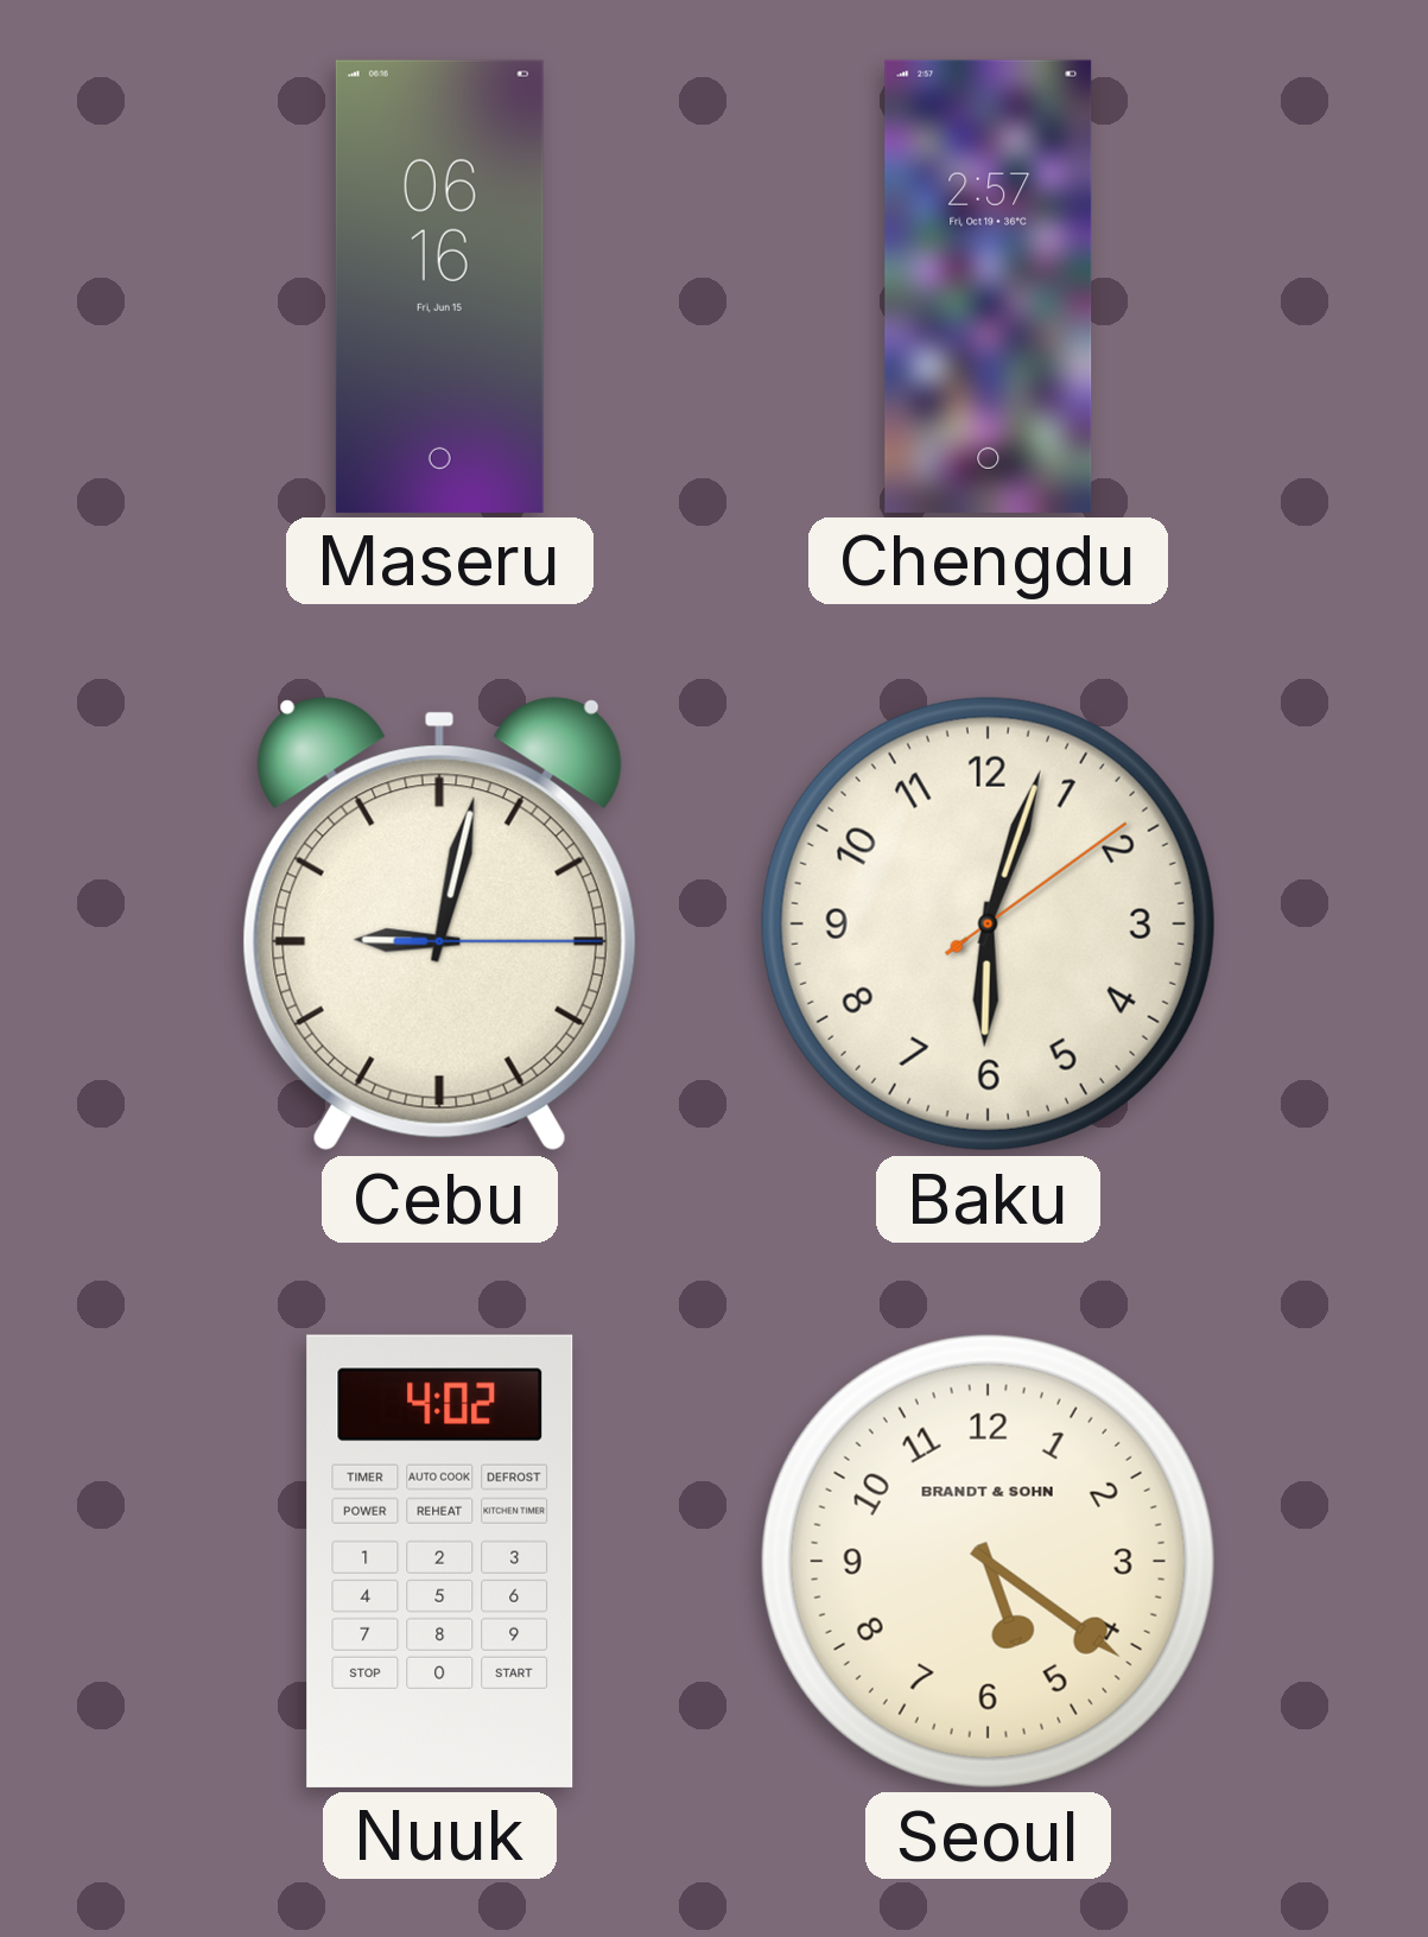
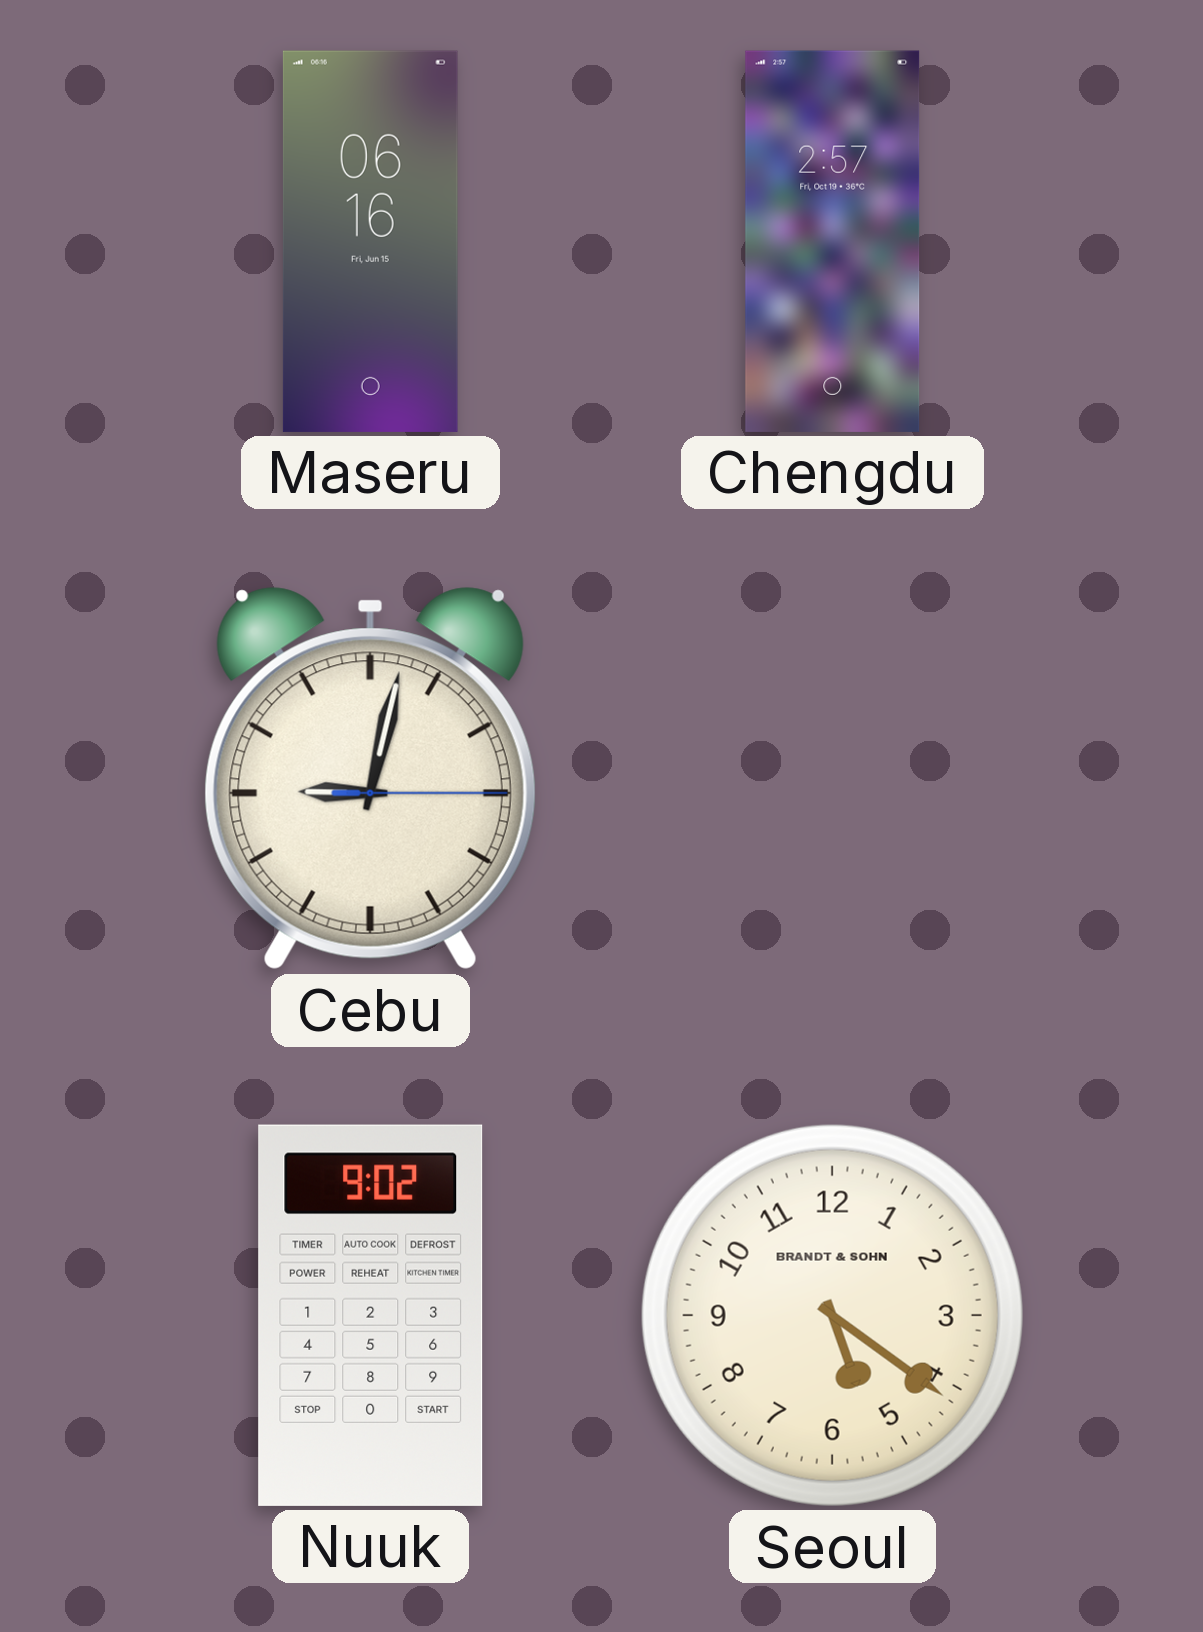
Baku: 6:03 -> none (988, 923)
Nuuk: 4:02 -> 9:02 (371, 1315)
